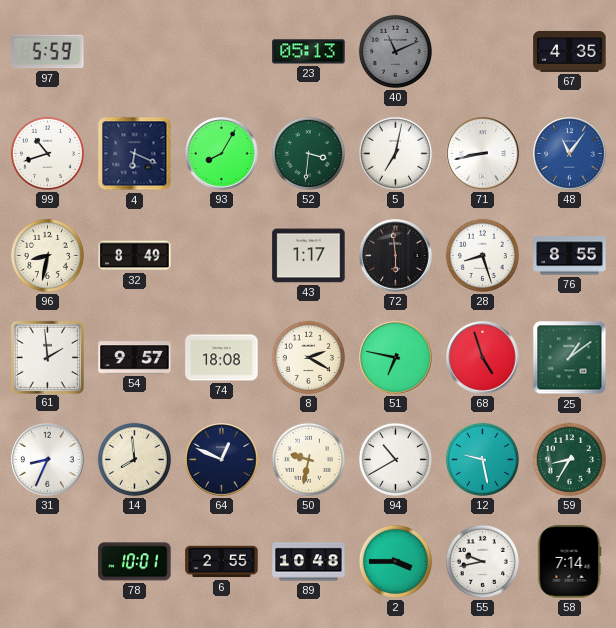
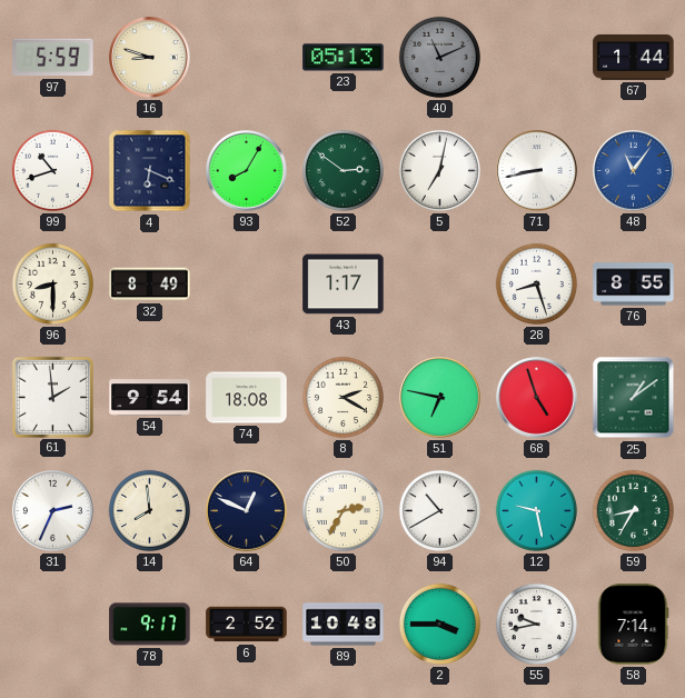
16: none -> 8:48 (150, 58)
67: 4:35 -> 1:44 (634, 57)
52: 3:31 -> 2:51 (343, 170)
96: 8:32 -> 8:30 (52, 283)
72: 5:59 -> none (396, 256)
54: 9:57 -> 9:54 (150, 398)
31: 8:34 -> 2:34 (53, 511)
50: 9:32 -> 2:35 (343, 510)
78: 10:01 -> 9:17 (150, 625)
6: 2:55 -> 2:52 (247, 625)
